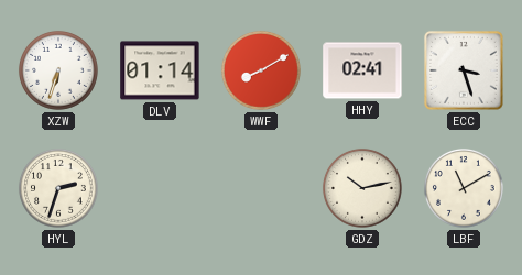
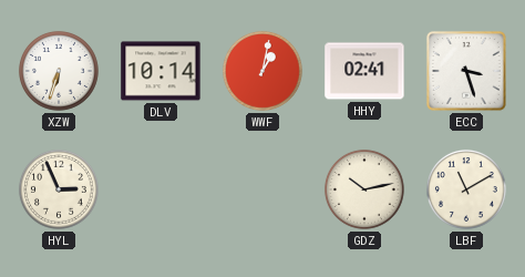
DLV: 01:14 -> 10:14 (161, 71)
WWF: 8:10 -> 1:02 (262, 71)
HYL: 2:33 -> 2:56 (59, 189)
